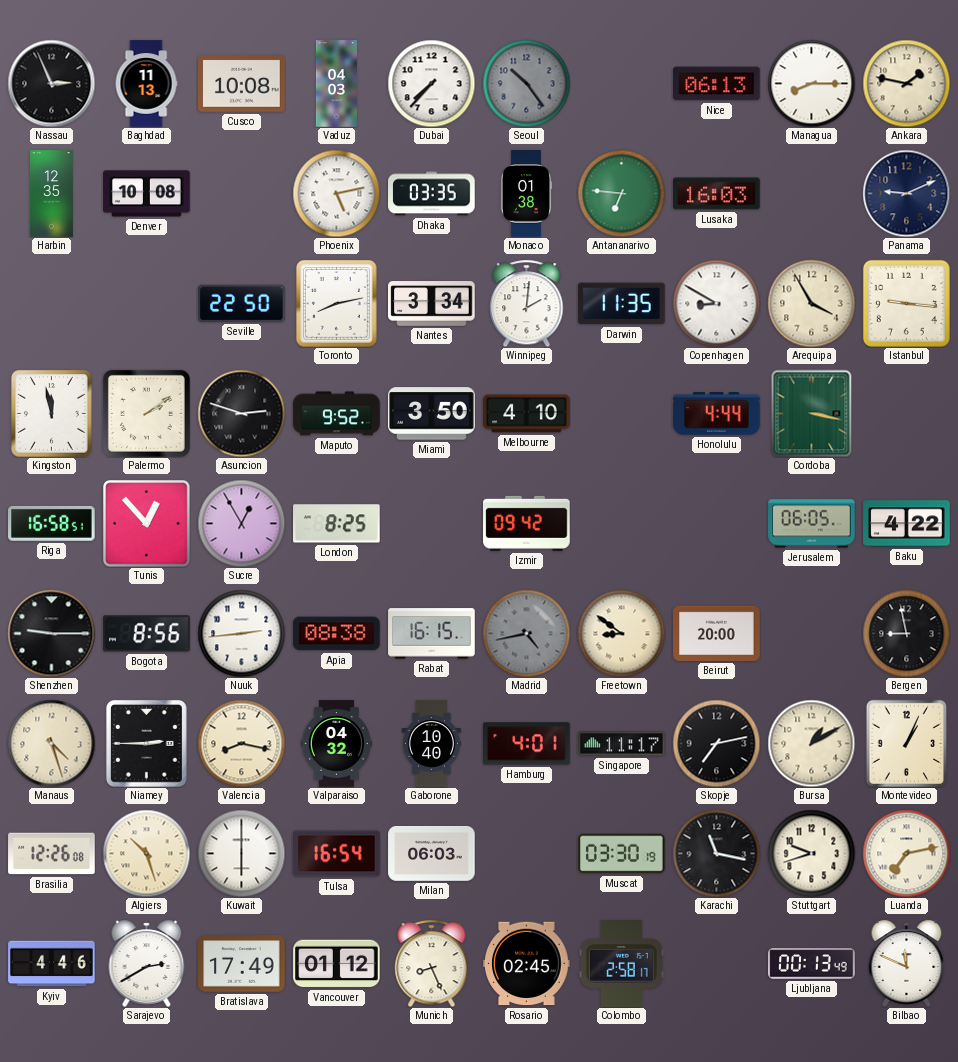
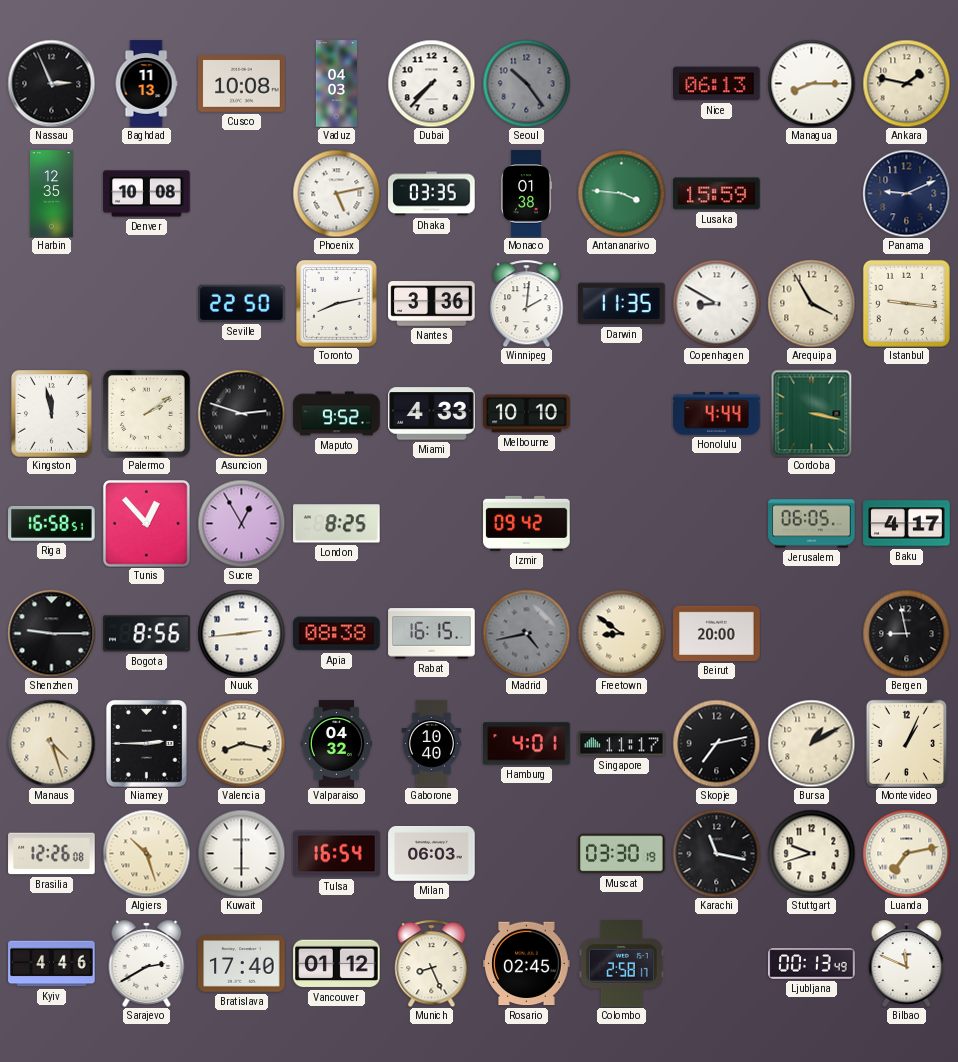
Antananarivo: 6:46 -> 3:46 (621, 193)
Lusaka: 16:03 -> 15:59 (717, 194)
Nantes: 3:34 -> 3:36 (432, 304)
Miami: 3:50 -> 4:33 (432, 414)
Melbourne: 4:10 -> 10:10 (527, 414)
Baku: 4:22 -> 4:17 (907, 524)
Bratislava: 17:49 -> 17:40 (242, 964)
